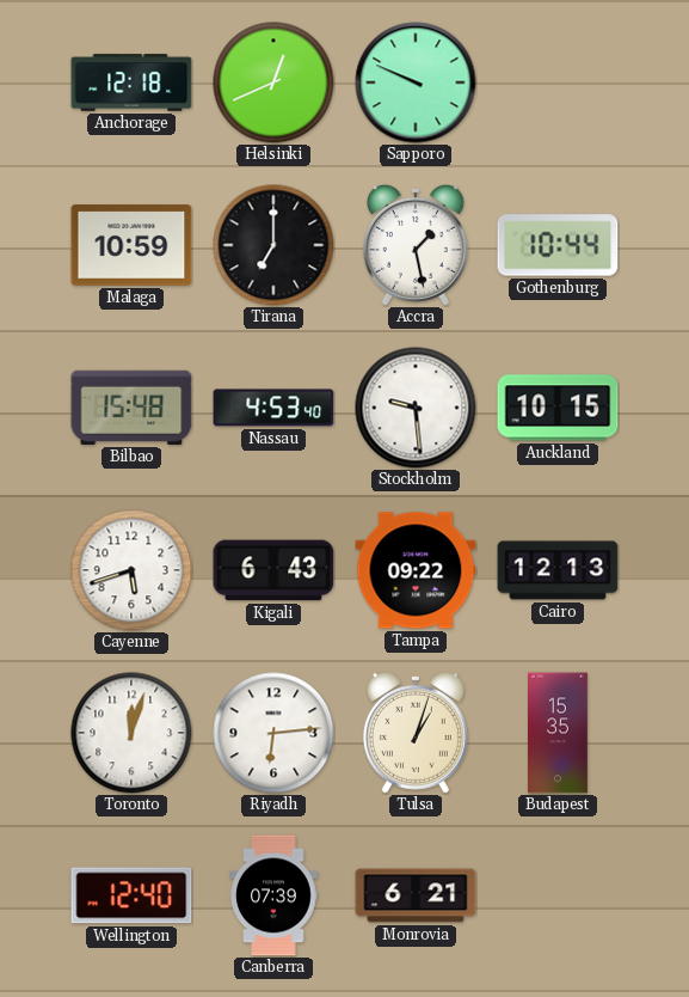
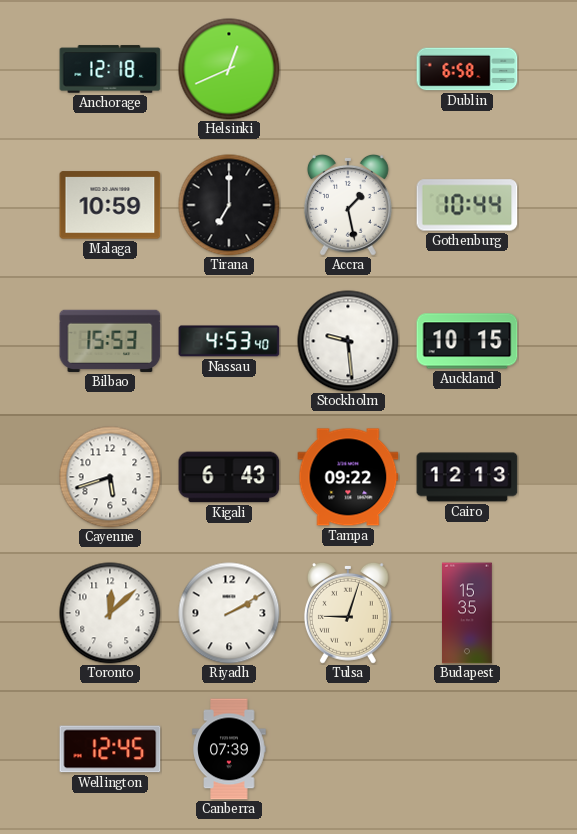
Sapporo: 9:49 -> none (416, 82)
Dublin: none -> 6:58 (467, 69)
Bilbao: 15:48 -> 15:53 (110, 341)
Toronto: 12:03 -> 12:08 (110, 613)
Riyadh: 6:14 -> 2:10 (229, 613)
Tulsa: 1:03 -> 9:03 (348, 613)
Wellington: 12:40 -> 12:45 (110, 749)
Monrovia: 6:21 -> none (416, 895)
